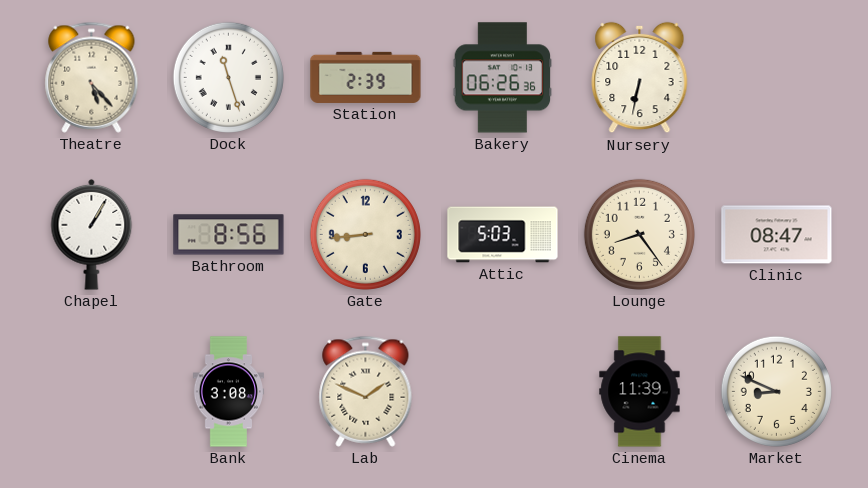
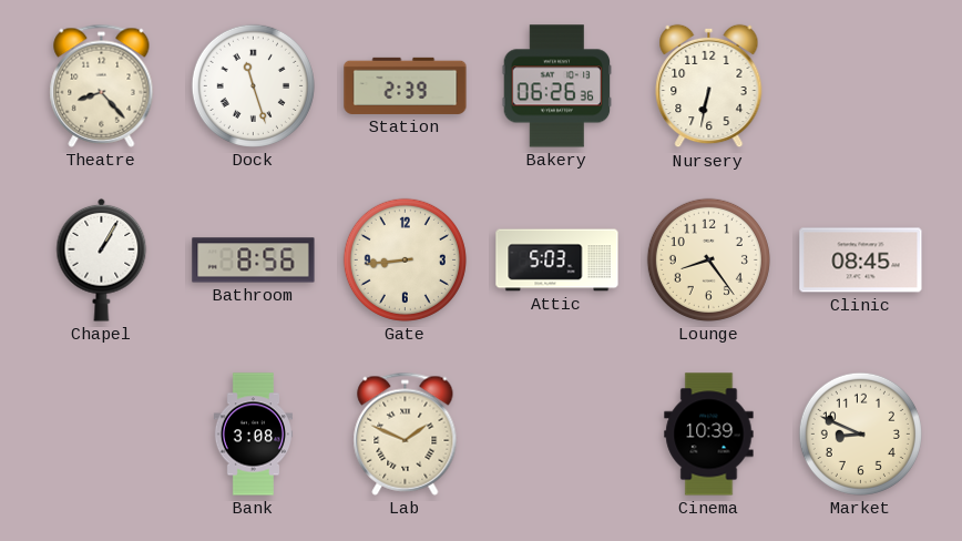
Theatre: 5:23 -> 8:23 (102, 85)
Clinic: 08:47 -> 08:45 (861, 261)
Cinema: 11:39 -> 10:39 (709, 435)
